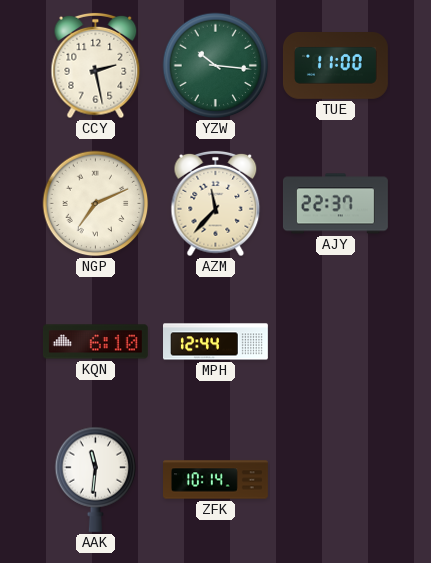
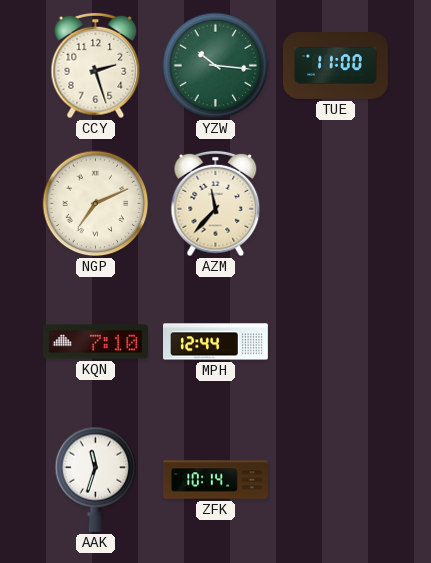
CCY: 2:28 -> 2:27 (96, 66)
AJY: 22:37 -> none (335, 204)
KQN: 6:10 -> 7:10 (95, 342)
AAK: 11:31 -> 11:33 (96, 479)
